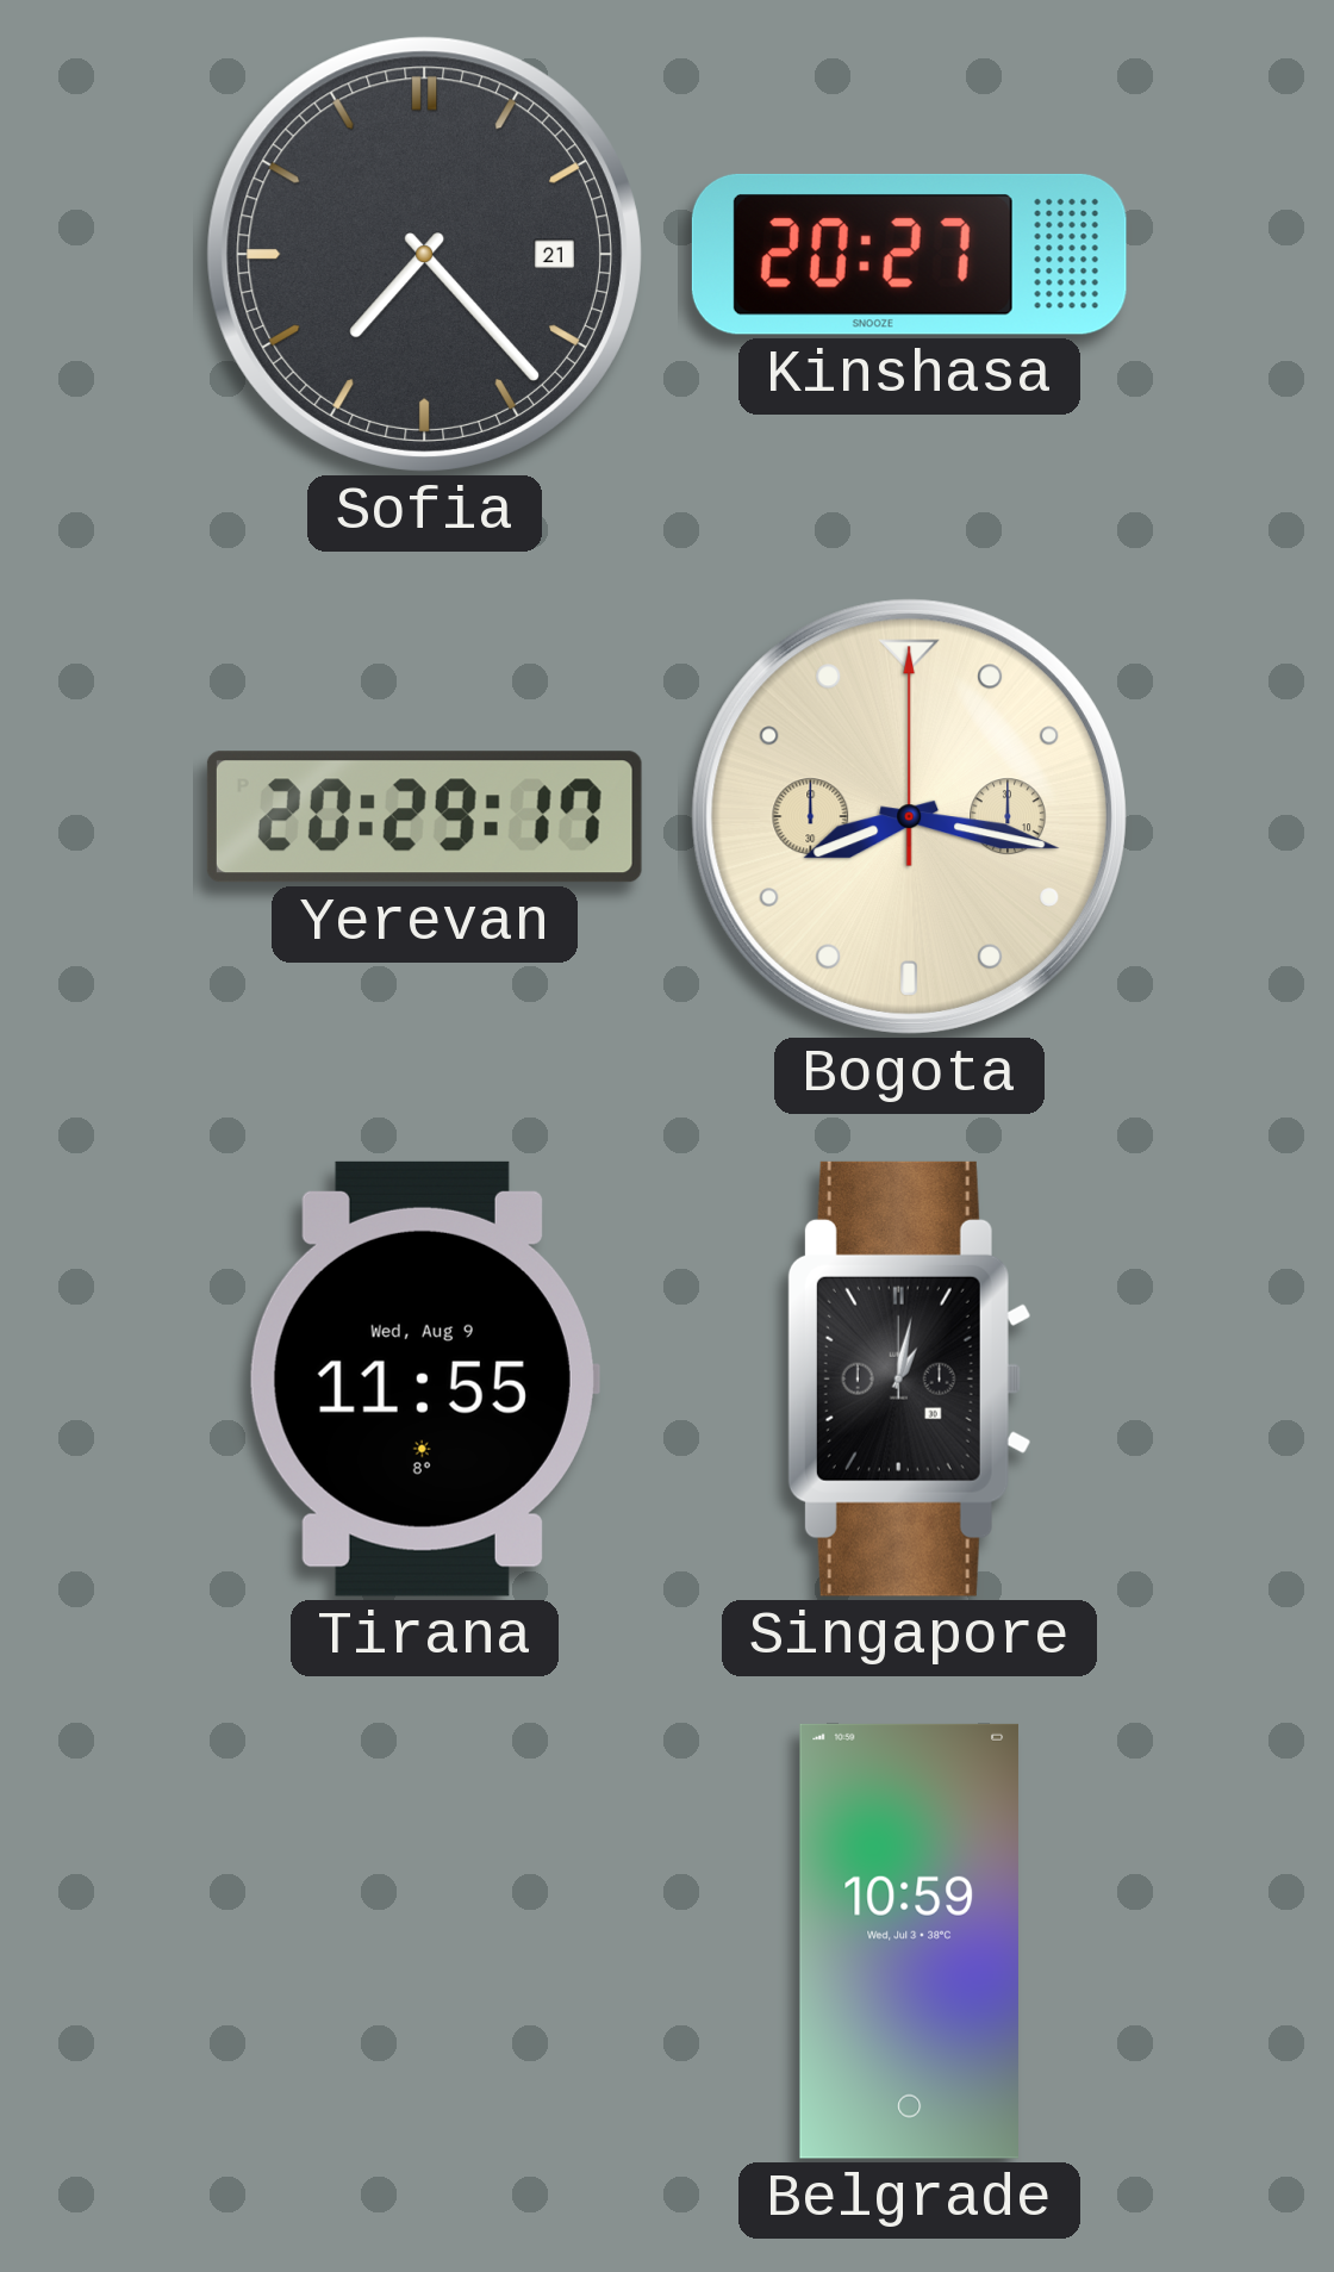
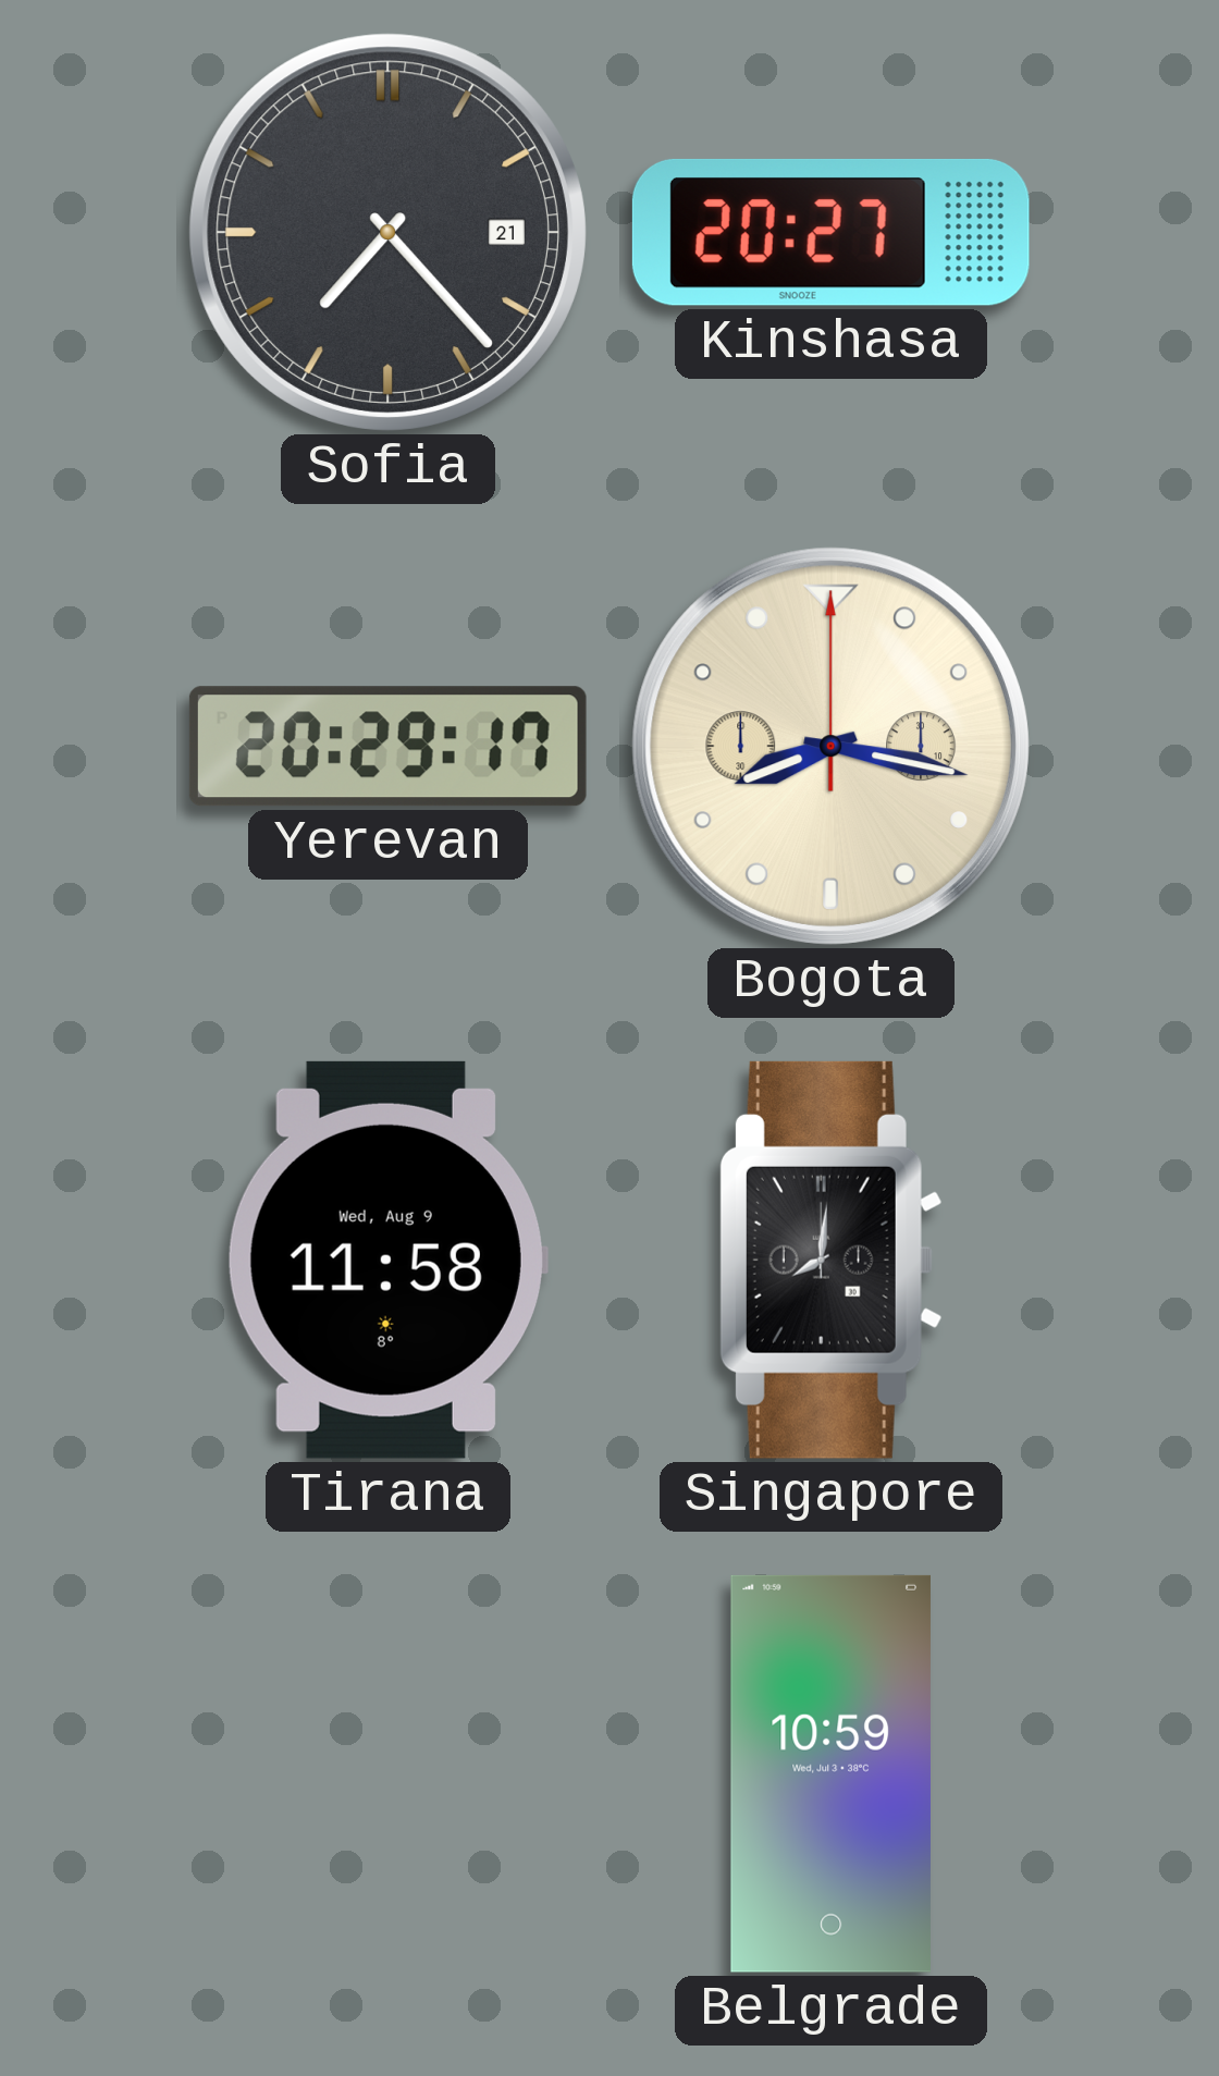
Tirana: 11:55 -> 11:58 (387, 1260)
Singapore: 1:02 -> 8:01 (830, 1260)
